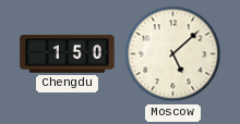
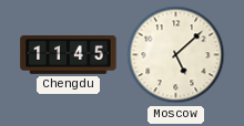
Chengdu: 1:50 -> 11:45 (69, 55)
